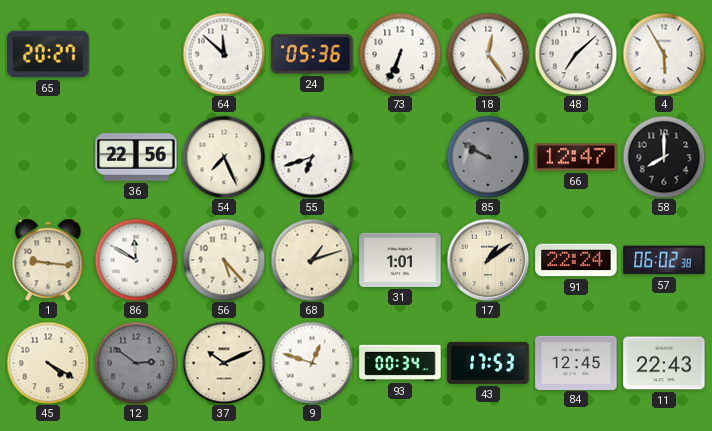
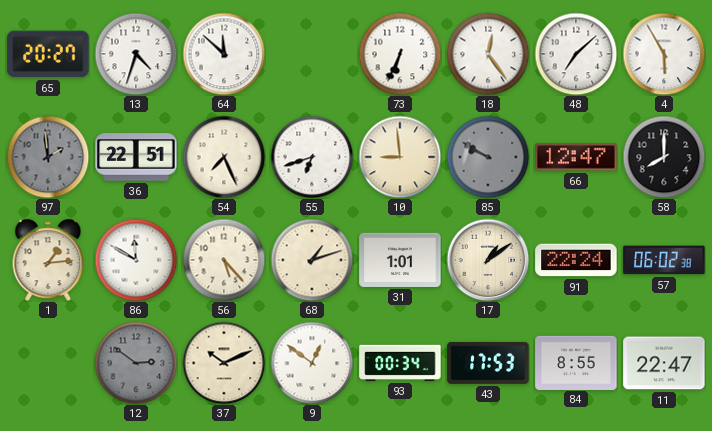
13: none -> 4:33 (136, 54)
24: 05:36 -> none (312, 54)
97: none -> 1:59 (48, 157)
36: 22:56 -> 22:51 (136, 157)
10: none -> 8:59 (400, 157)
1: 9:16 -> 1:14 (48, 260)
45: 4:20 -> none (48, 363)
9: 12:48 -> 12:51 (312, 363)
84: 12:45 -> 8:55 (576, 362)
11: 22:43 -> 22:47 (664, 363)
